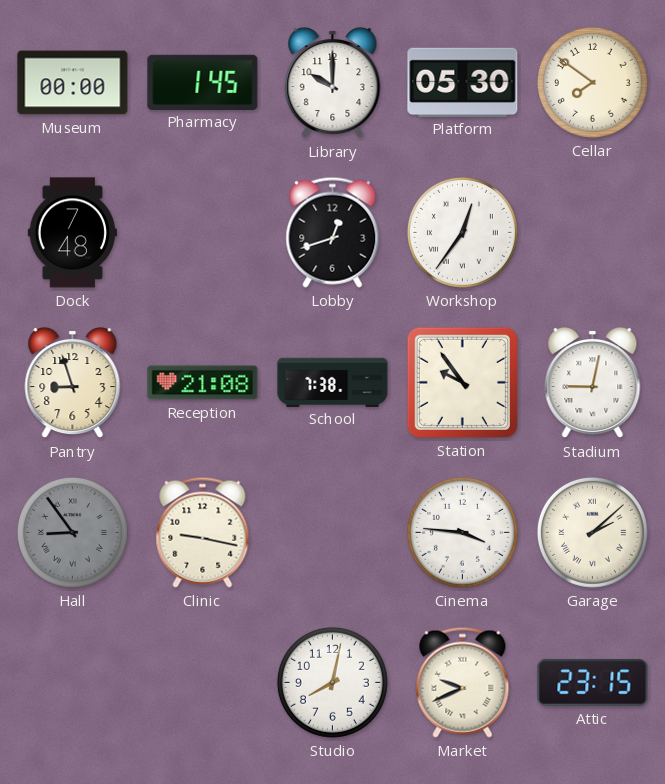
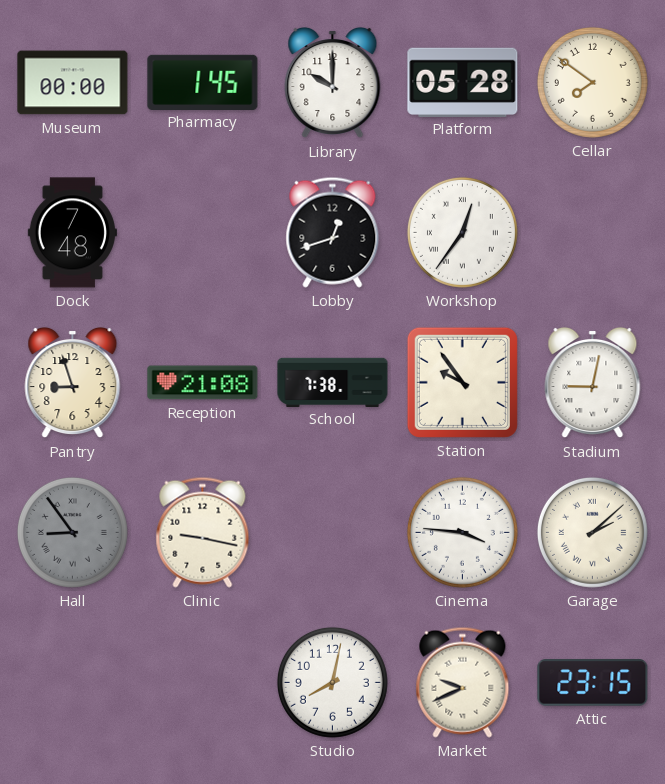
Platform: 05:30 -> 05:28 (463, 82)
